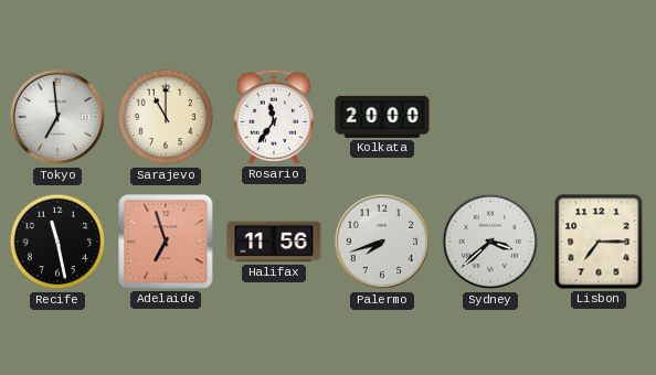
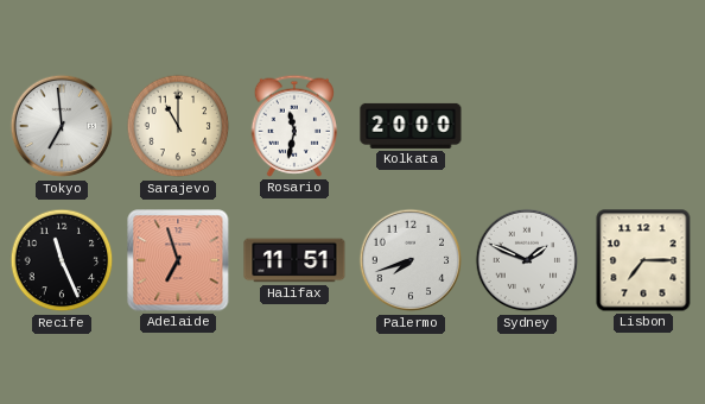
Rosario: 11:36 -> 11:32 (294, 126)
Recife: 11:28 -> 11:26 (62, 260)
Halifax: 11:56 -> 11:51 (294, 260)
Sydney: 3:38 -> 1:49 (527, 260)
